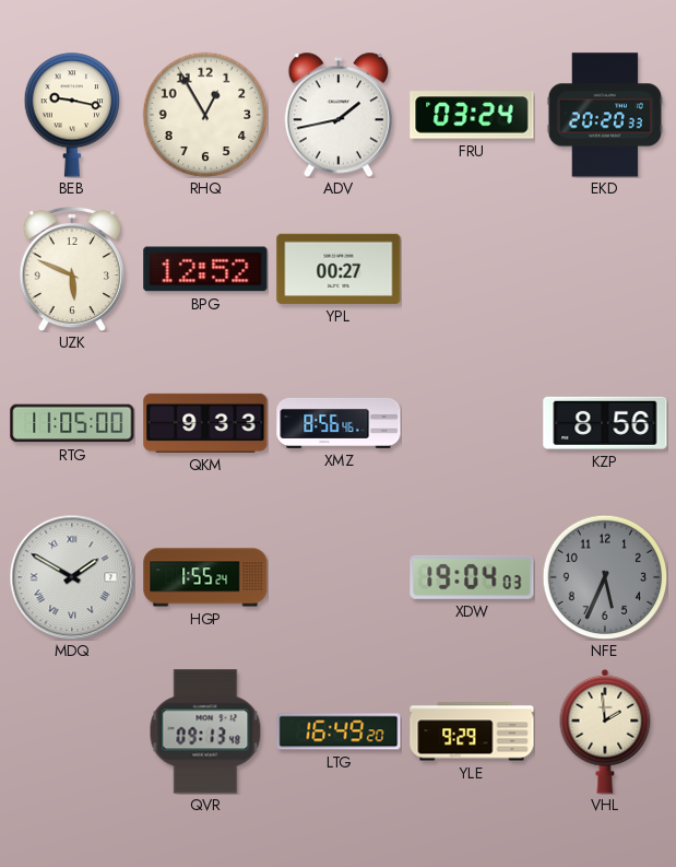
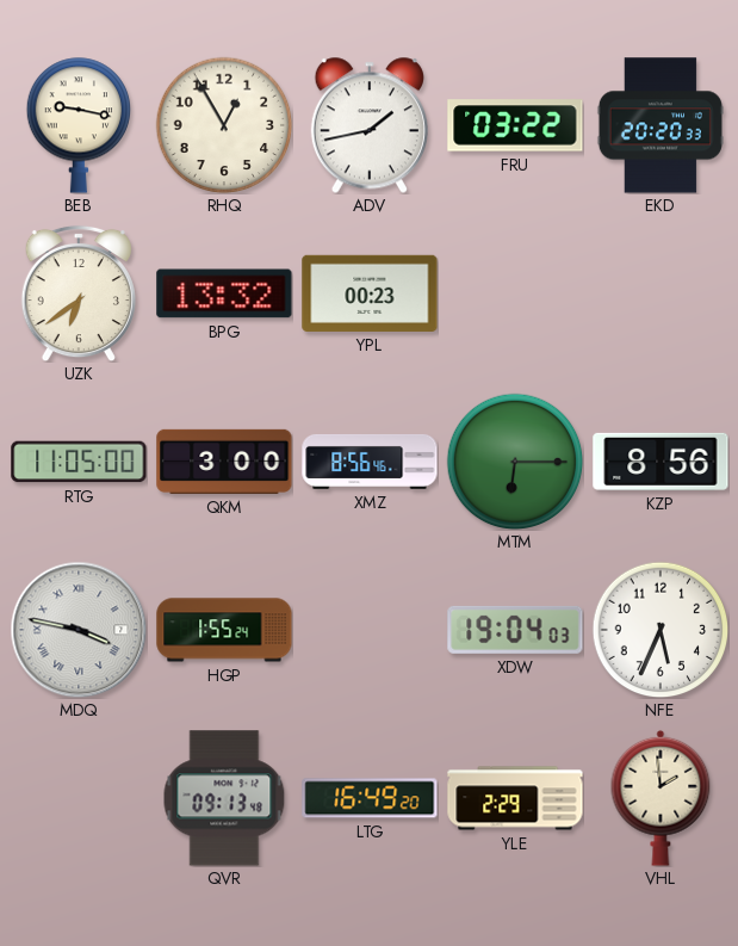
FRU: 03:24 -> 03:22 (515, 125)
UZK: 5:49 -> 6:39 (79, 293)
BPG: 12:52 -> 13:32 (224, 293)
YPL: 00:27 -> 00:23 (370, 293)
QKM: 9:33 -> 3:00 (224, 462)
MTM: none -> 6:15 (515, 462)
MDQ: 1:50 -> 3:47 (79, 630)
NFE dial: grey -> white (661, 630)
YLE: 9:29 -> 2:29 (515, 798)
